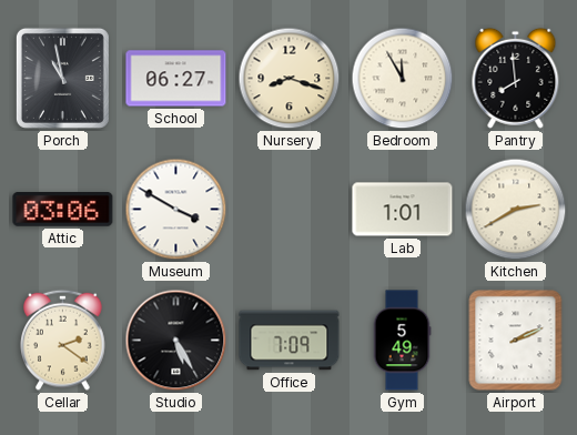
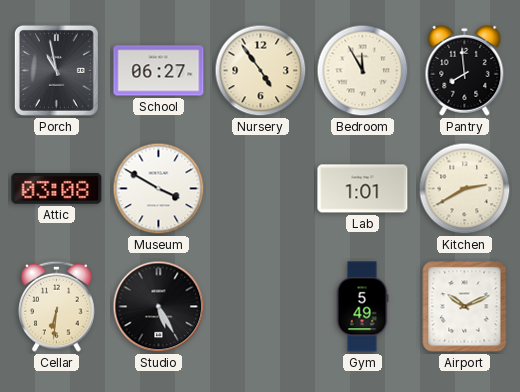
Nursery: 8:18 -> 4:54 (261, 71)
Attic: 03:06 -> 03:08 (57, 189)
Cellar: 2:21 -> 6:31 (57, 306)
Office: 7:09 -> none (290, 341)
Airport: 2:11 -> 10:11 (465, 307)
